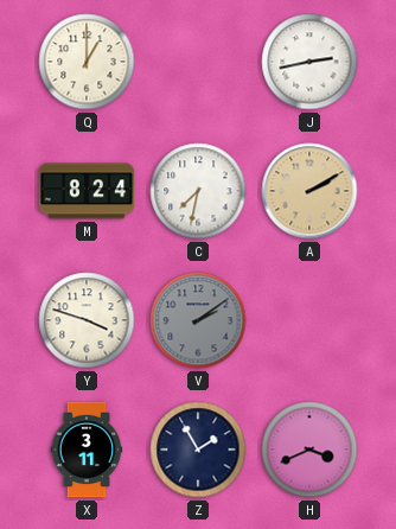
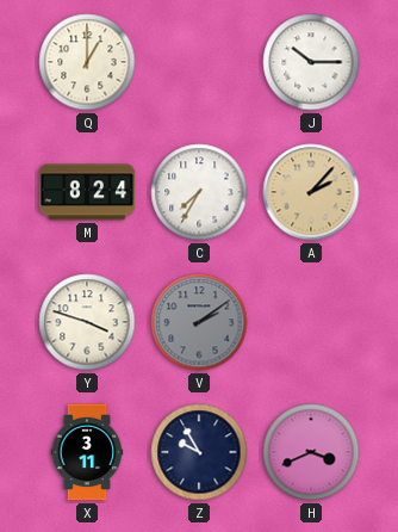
J: 2:43 -> 10:15 (311, 62)
C: 7:32 -> 7:35 (199, 192)
A: 2:10 -> 2:07 (311, 192)
Z: 1:55 -> 9:55 (199, 452)
